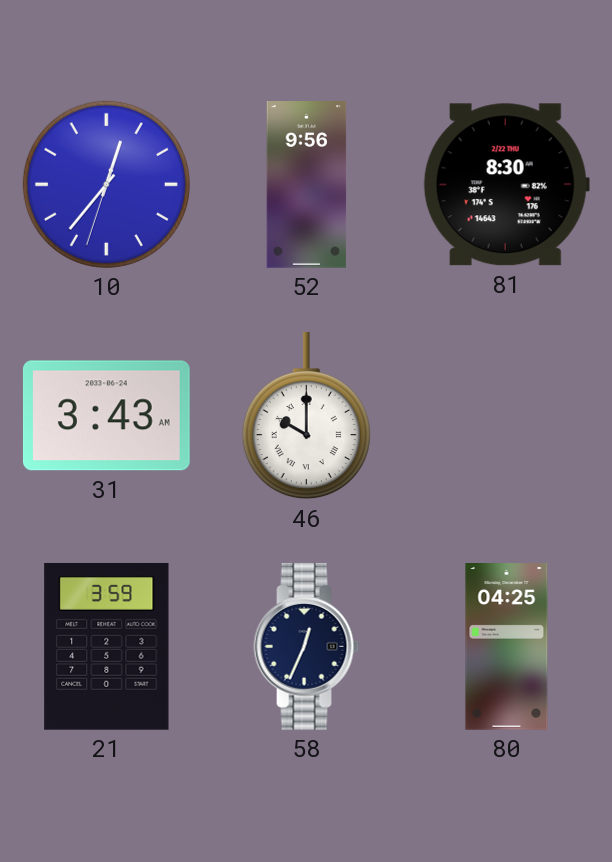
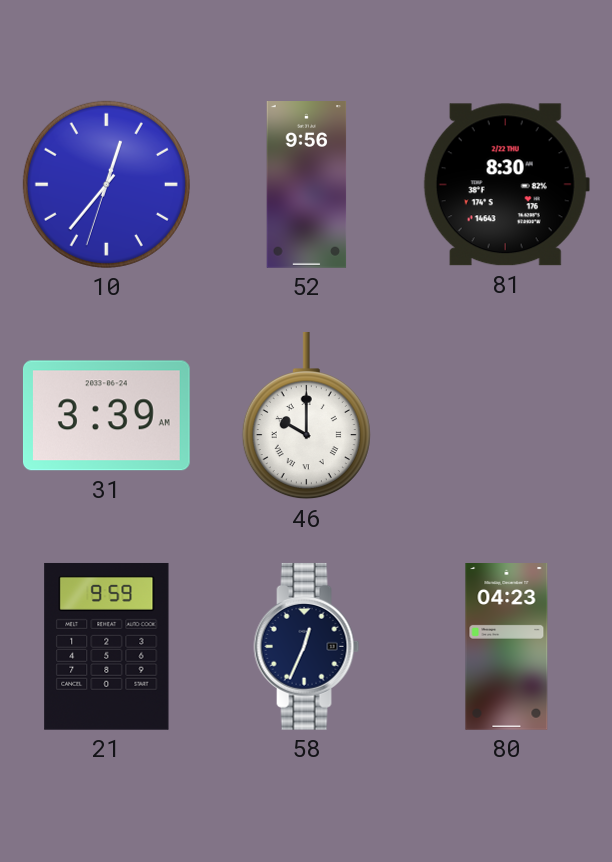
31: 3:43 -> 3:39 (106, 416)
21: 3:59 -> 9:59 (107, 646)
80: 04:25 -> 04:23 (507, 647)
